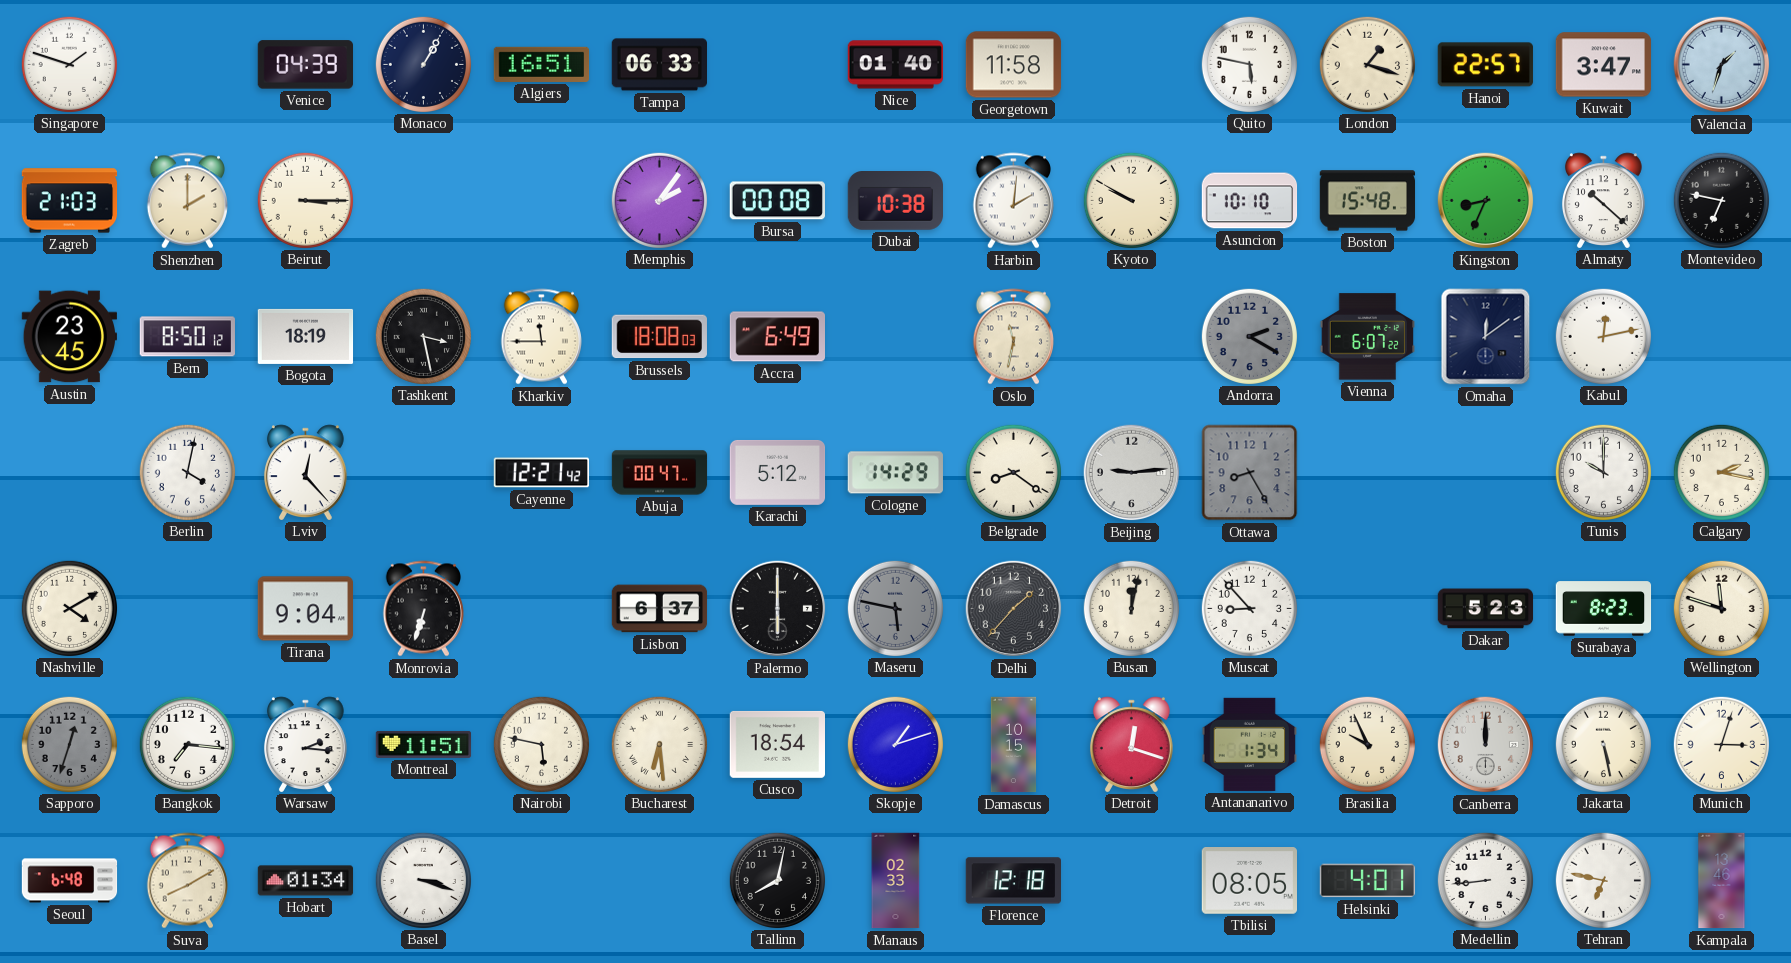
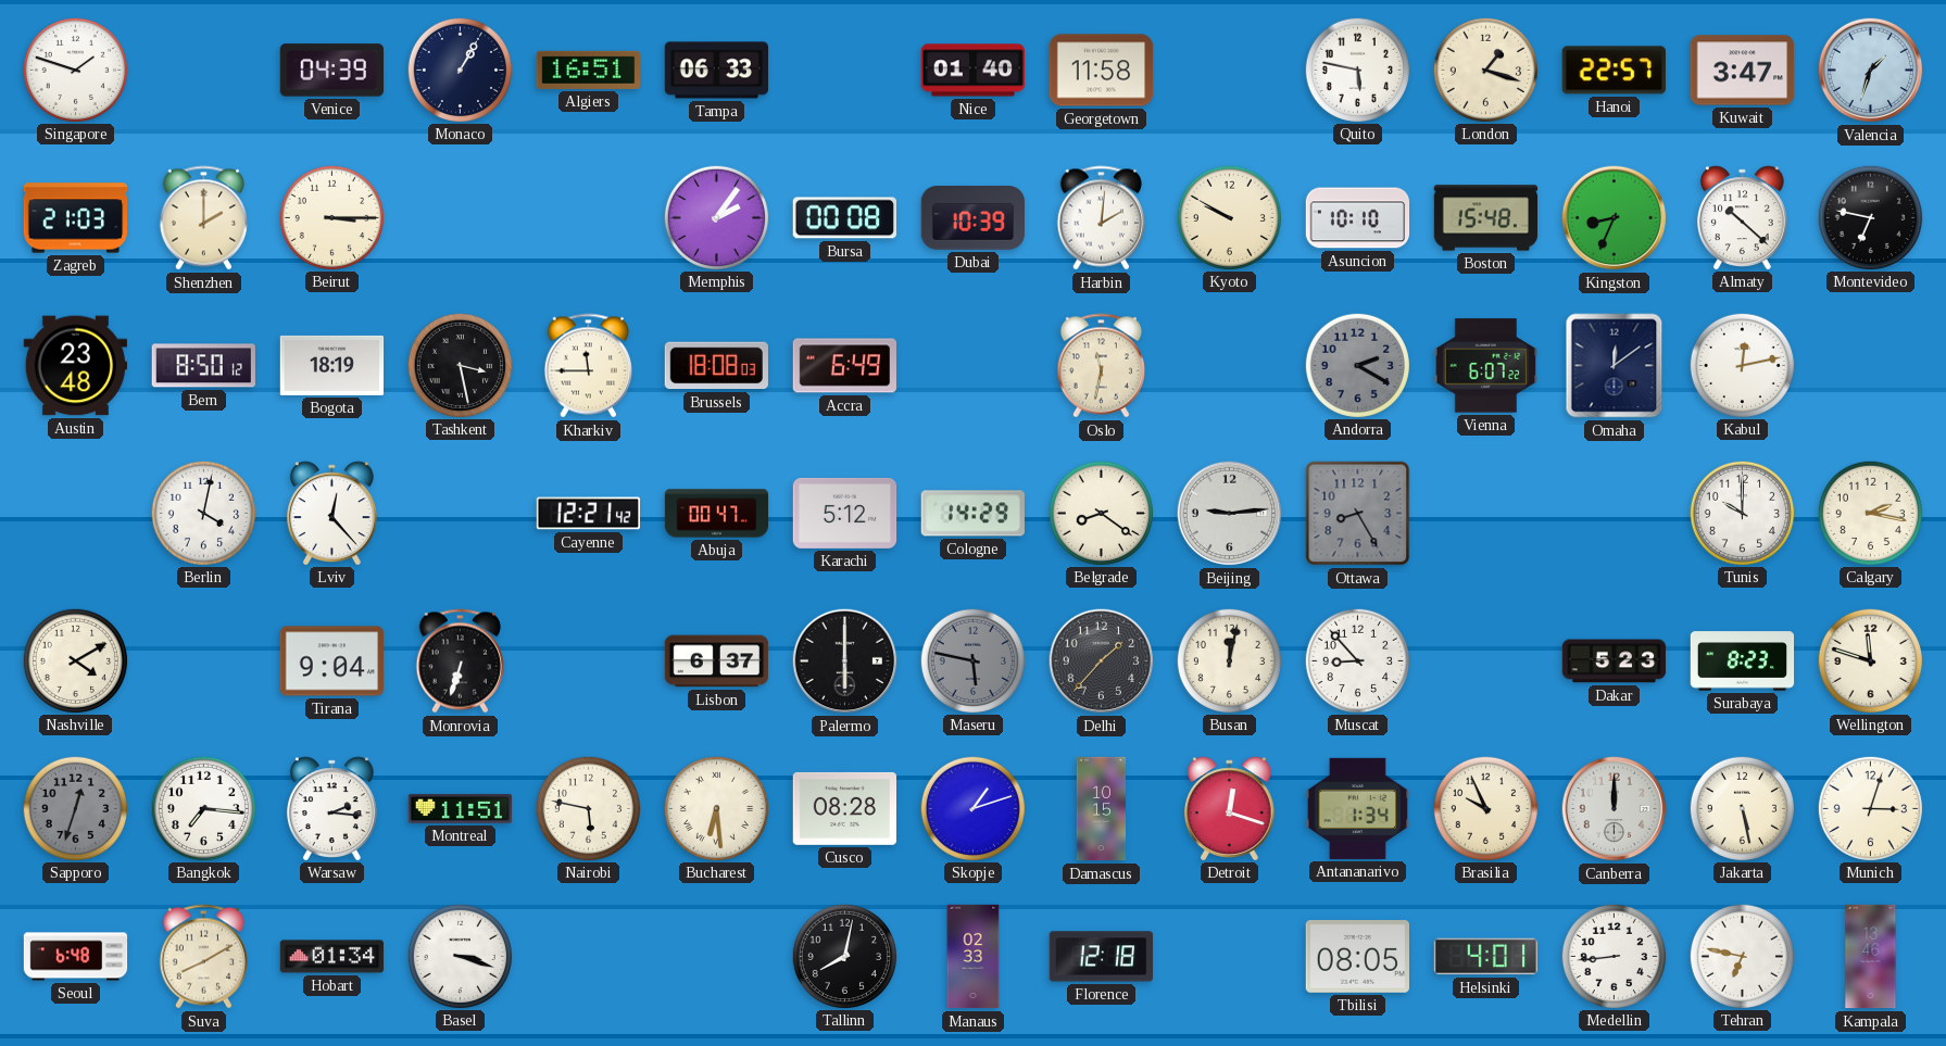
Dubai: 10:38 -> 10:39 (972, 218)
Austin: 23:45 -> 23:48 (75, 366)
Cusco: 18:54 -> 08:28 (844, 808)
